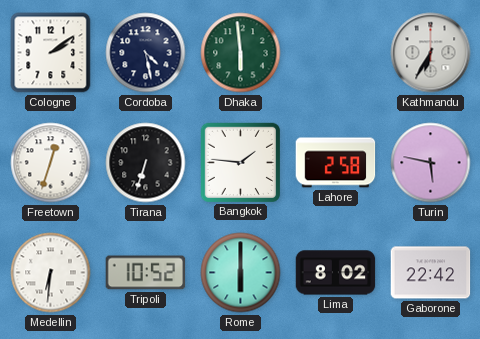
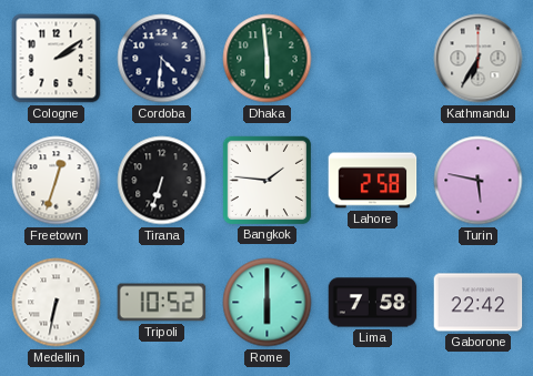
Cordoba: 4:28 -> 4:31 (162, 59)
Medellin: 6:31 -> 6:32 (57, 303)
Lima: 8:02 -> 7:58 (373, 303)
